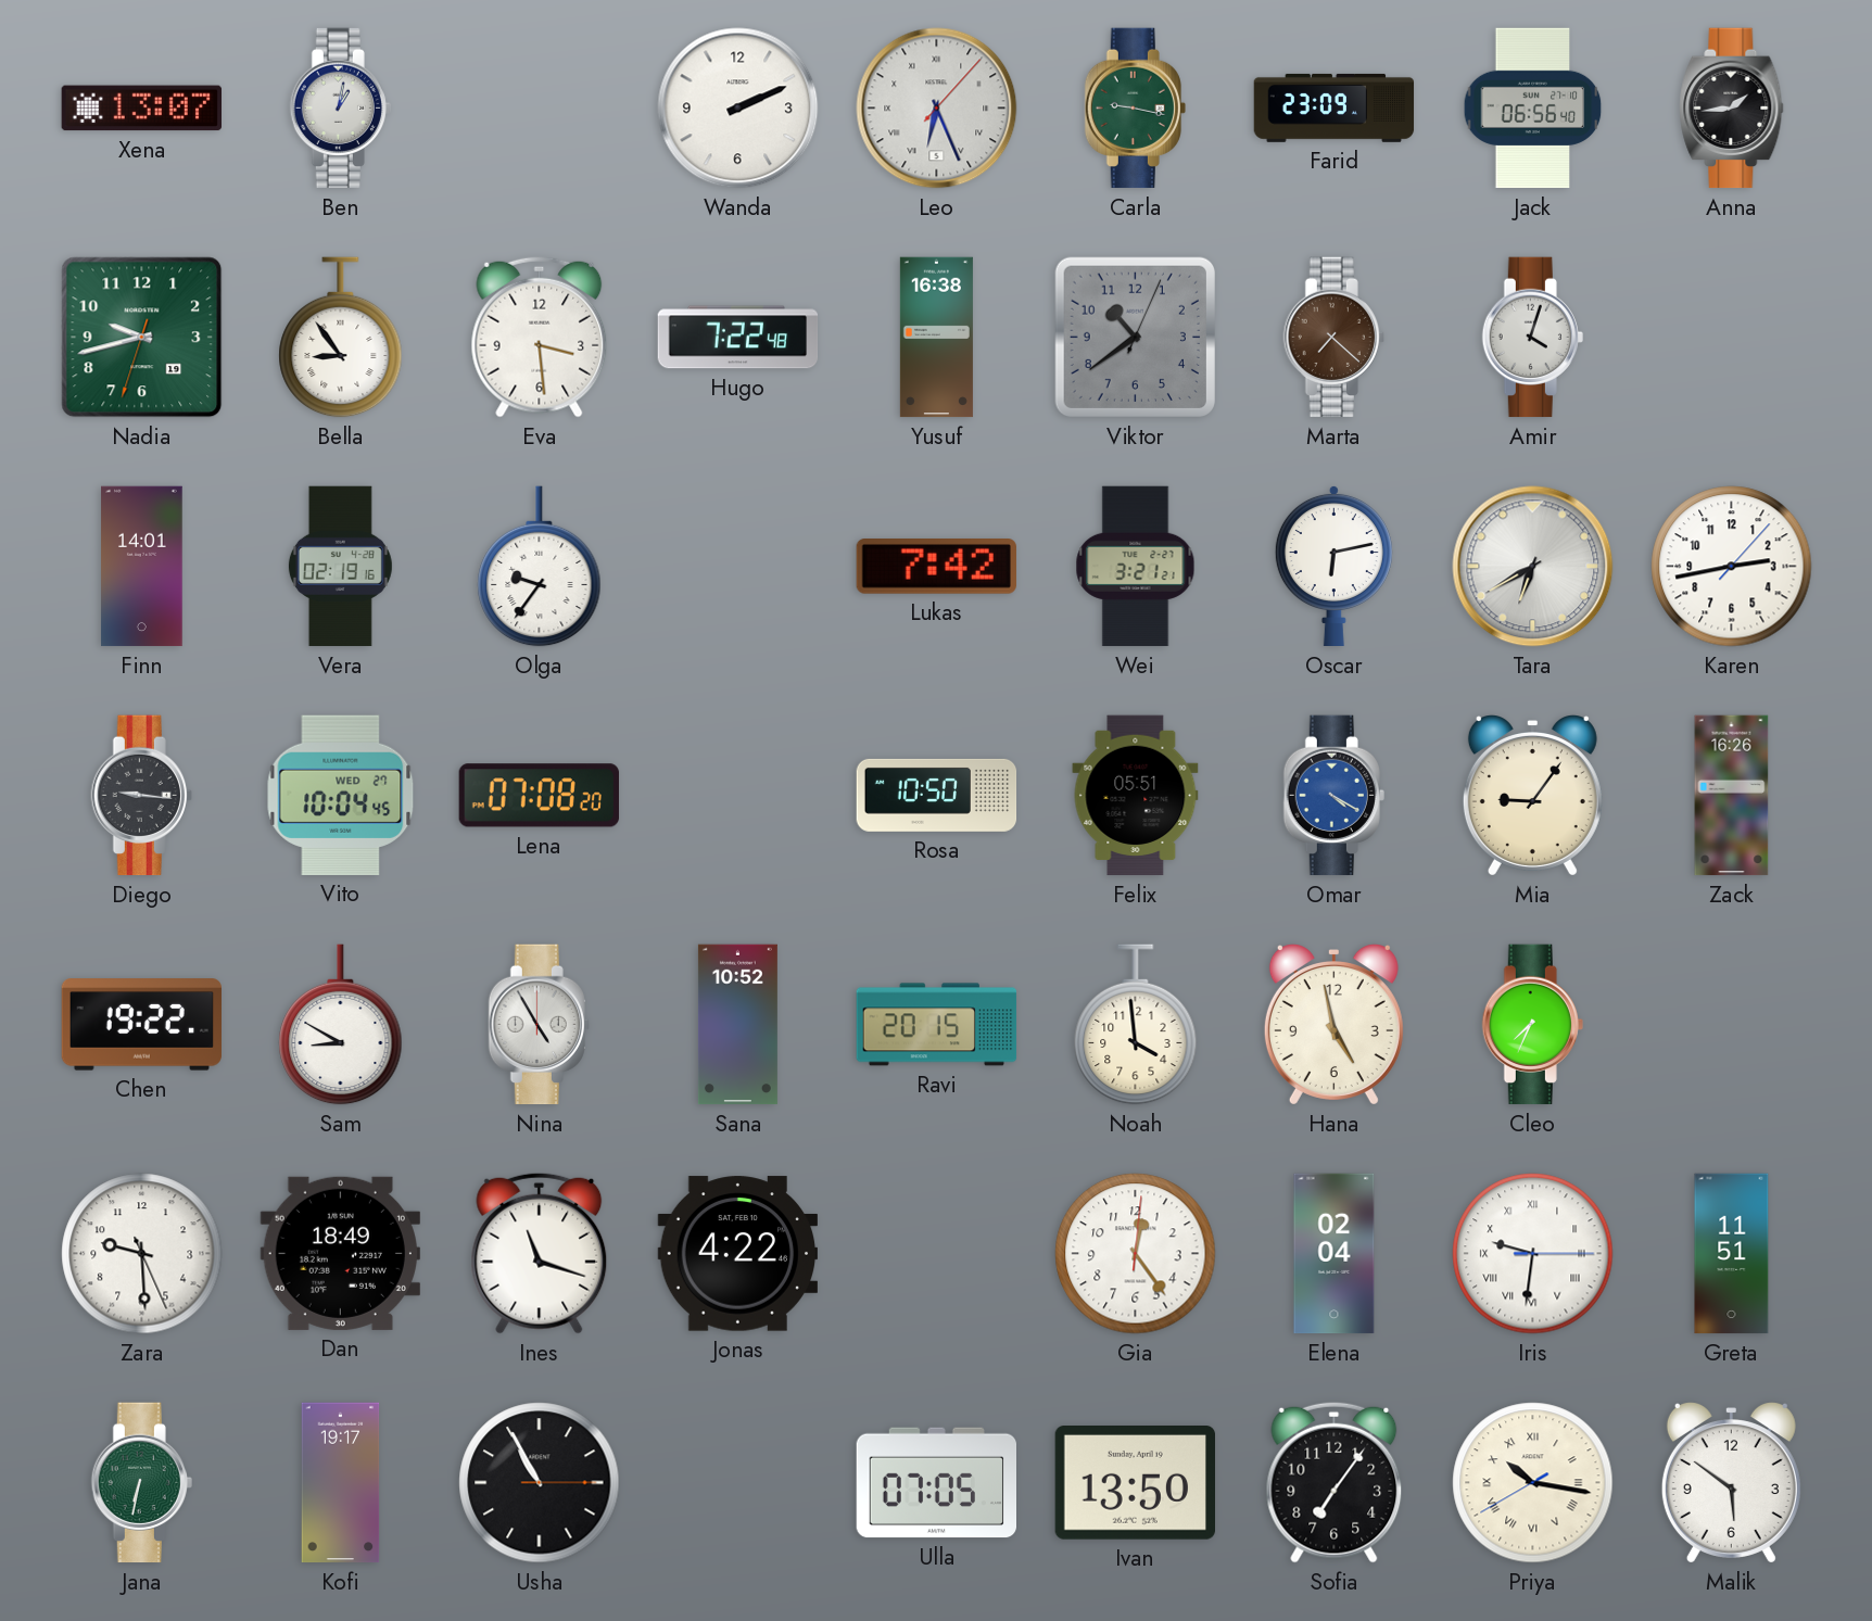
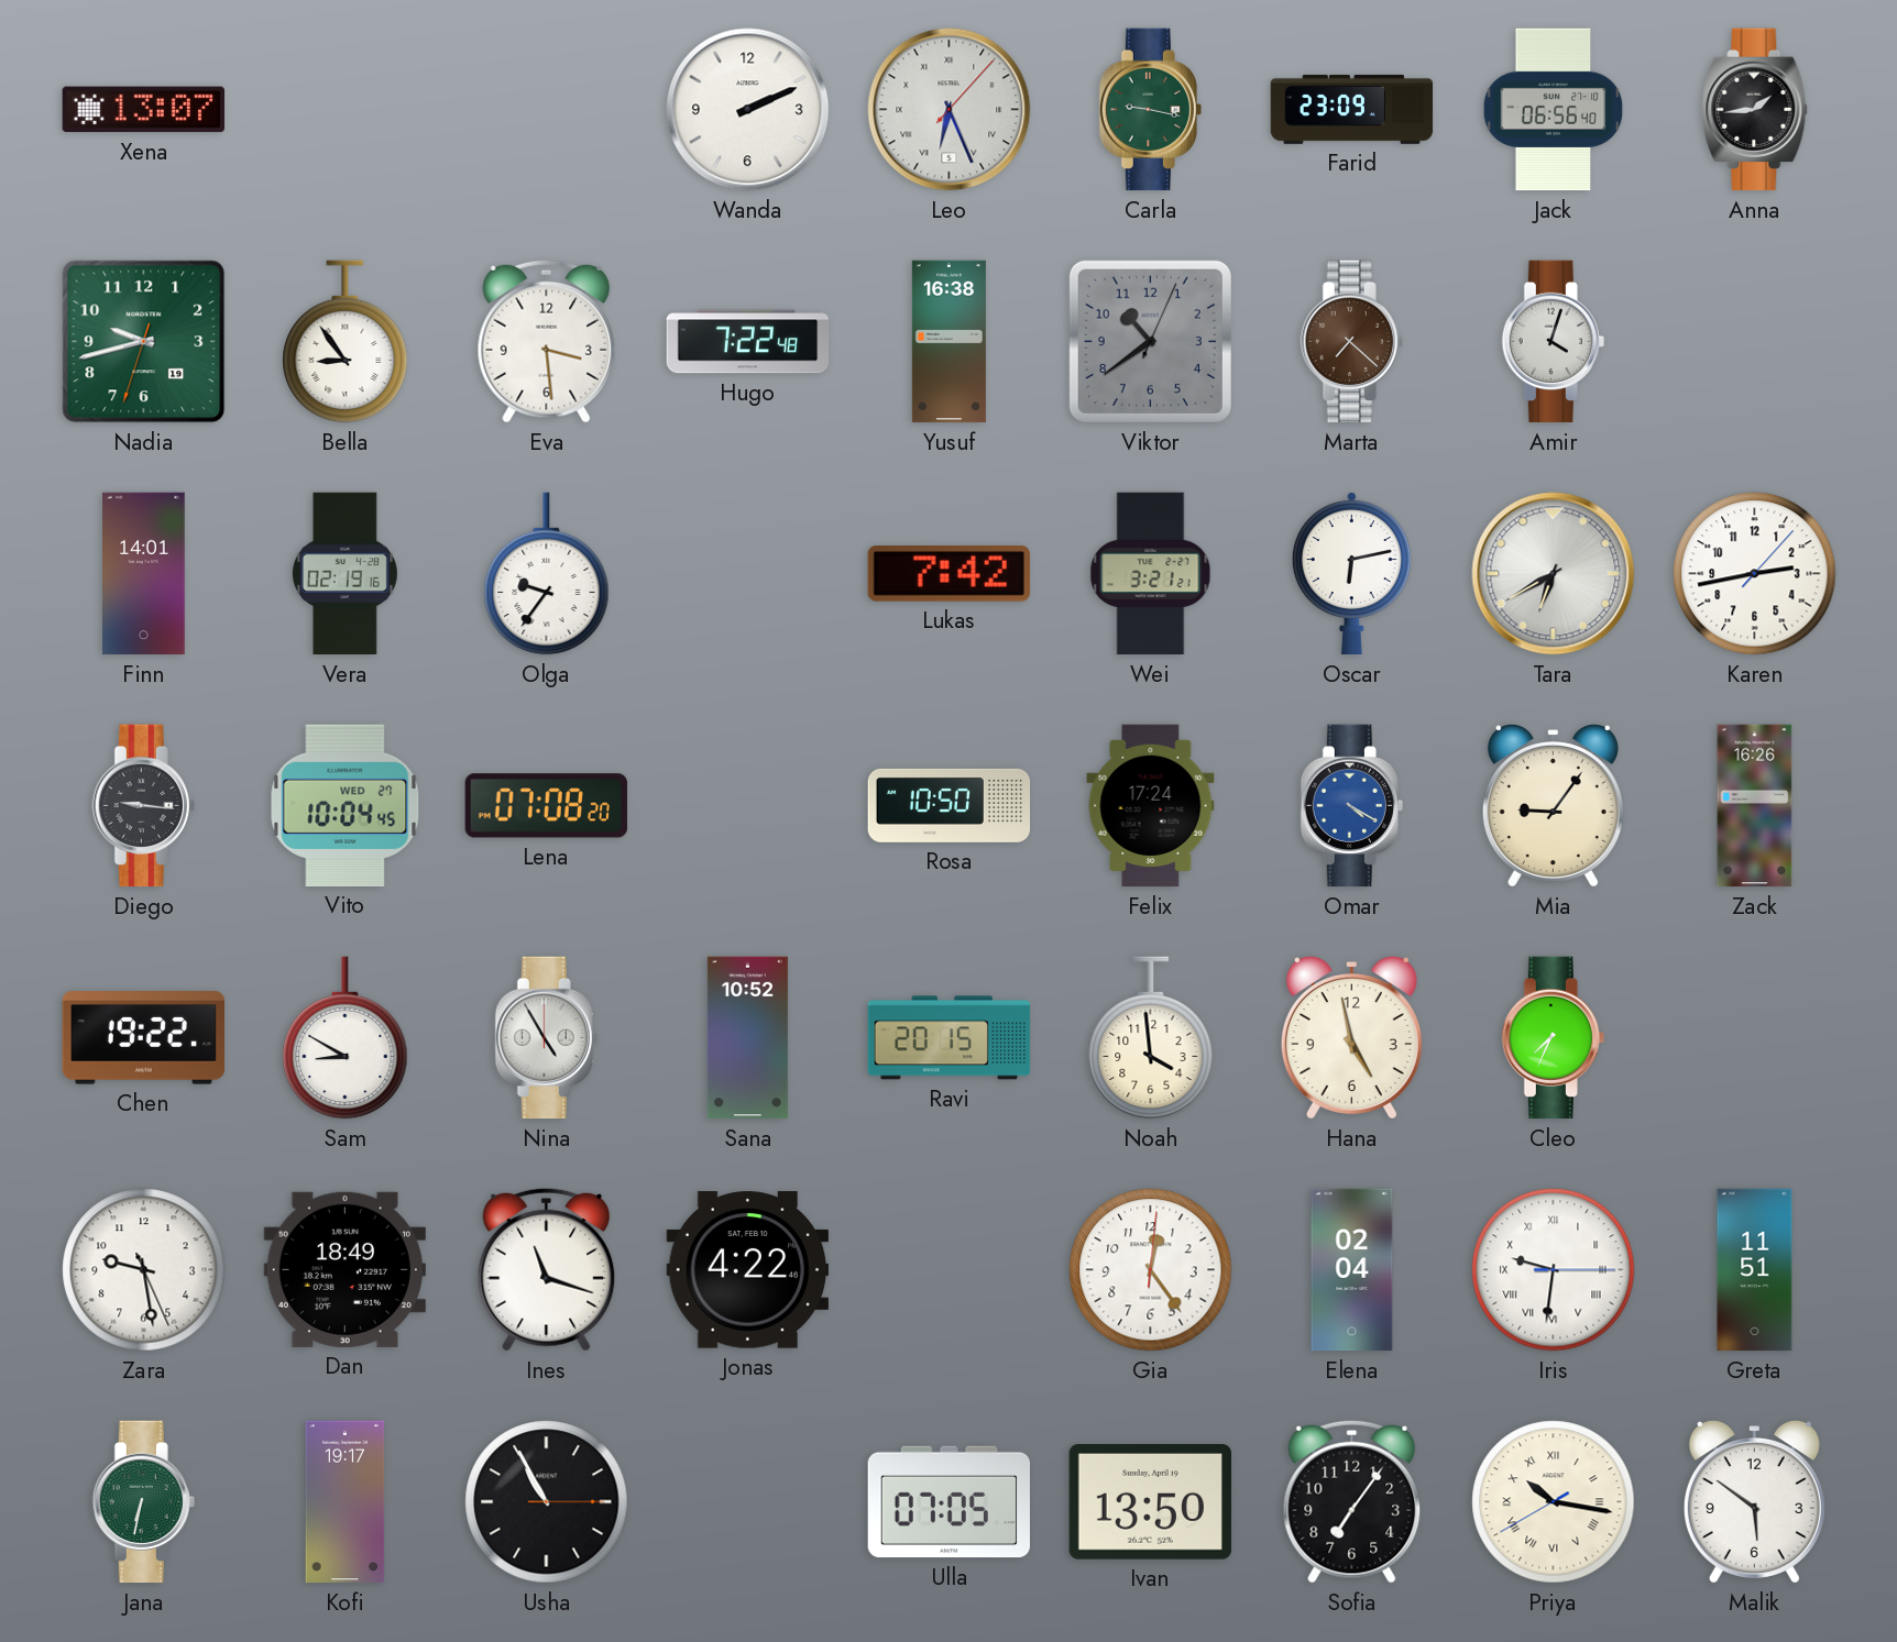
Ben: 1:02 -> none (340, 109)
Felix: 05:51 -> 17:24 (1151, 806)
Zara: 9:29 -> 9:28 (144, 1270)
